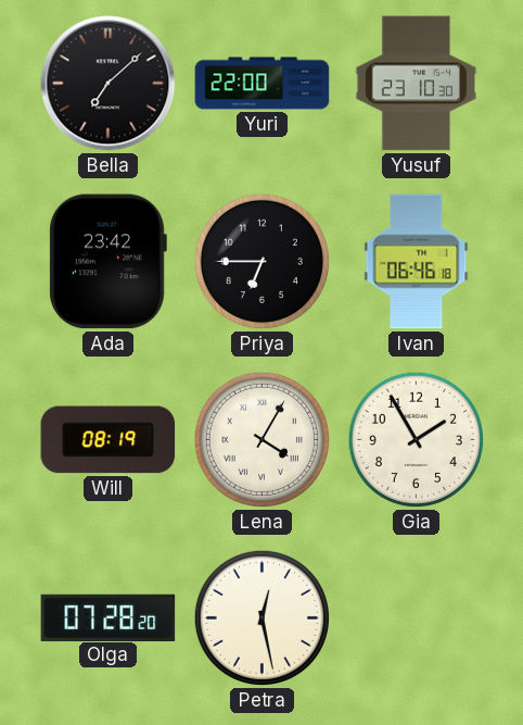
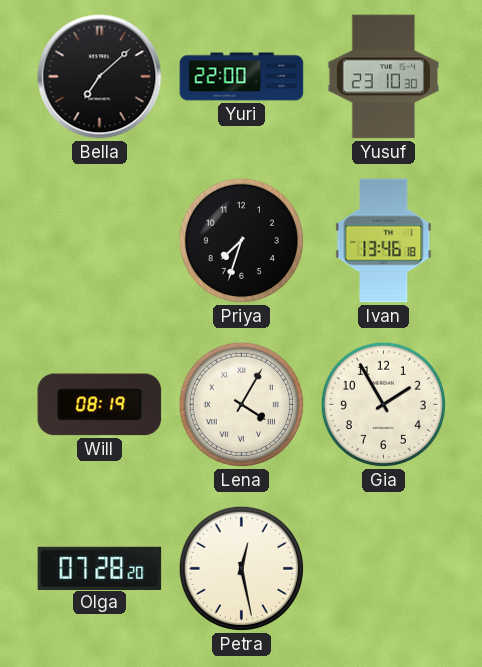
Ada: 23:42 -> none (107, 262)
Priya: 6:45 -> 7:33 (241, 240)
Ivan: 06:46 -> 13:46 (384, 241)
